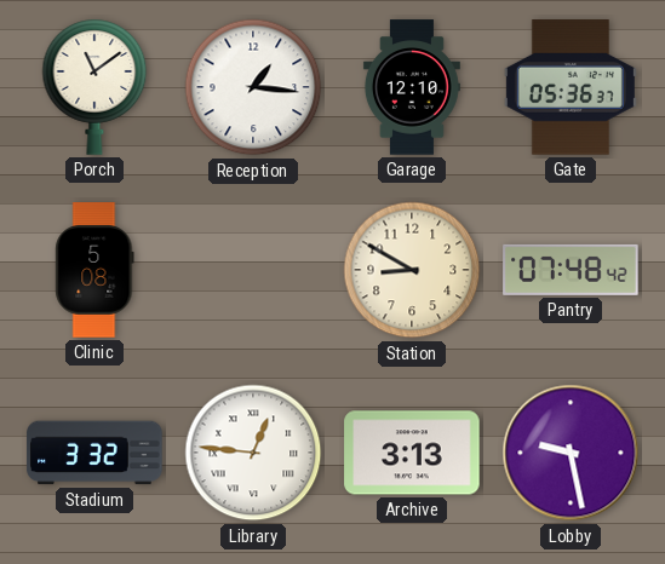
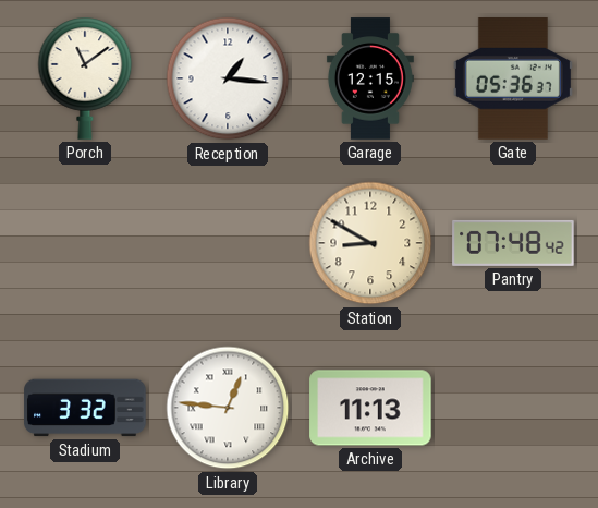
Garage: 12:10 -> 12:15 (370, 78)
Clinic: 5:08 -> none (94, 270)
Archive: 3:13 -> 11:13 (370, 408)
Lobby: 9:28 -> none (571, 453)
